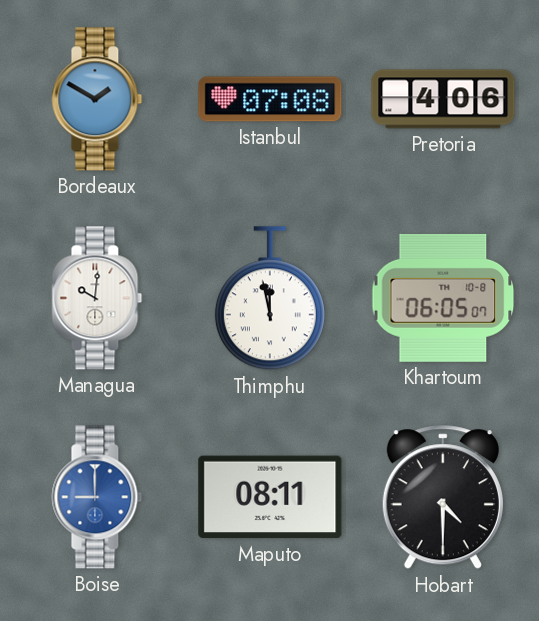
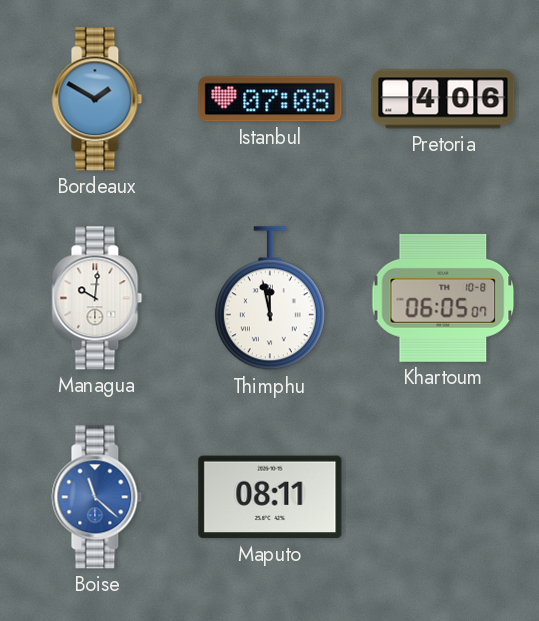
Boise: 9:00 -> 11:22 (97, 497)
Hobart: 4:30 -> none (443, 498)
